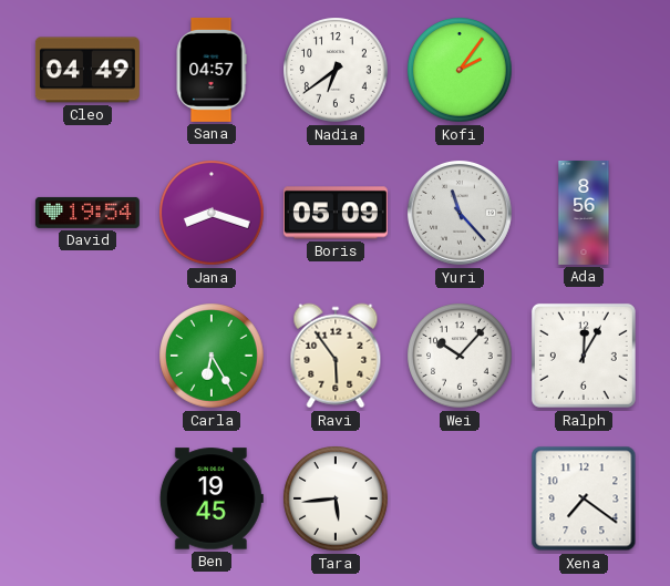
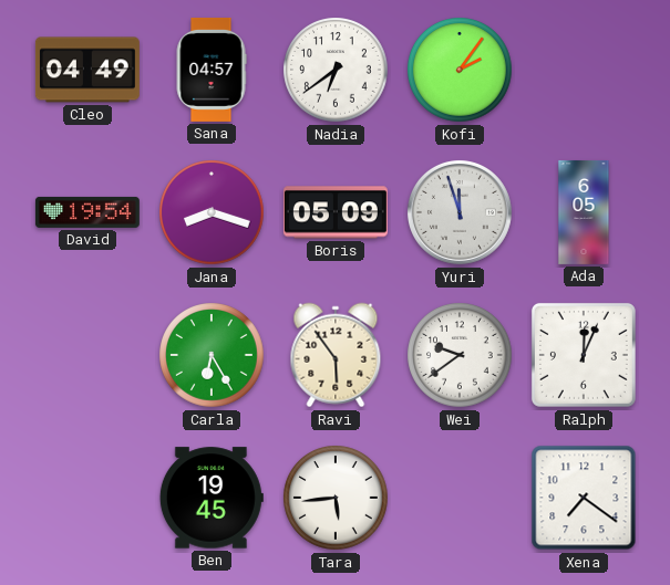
Yuri: 11:23 -> 11:57 (460, 212)
Ada: 8:56 -> 6:05 (584, 212)
Wei: 10:07 -> 9:39 (460, 355)
Ralph: 12:05 -> 12:04 (584, 355)
